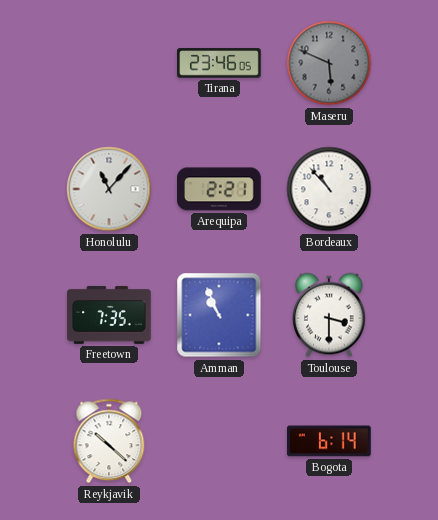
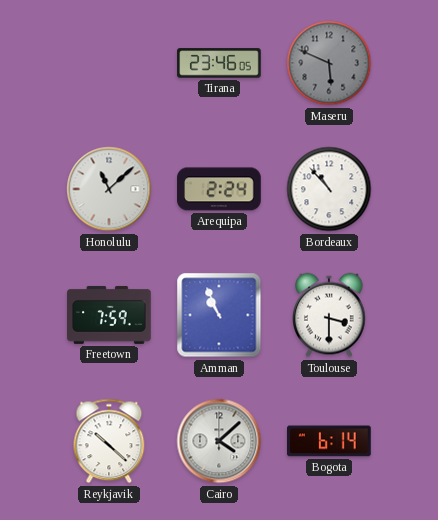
Honolulu: 11:07 -> 11:08 (109, 189)
Arequipa: 2:21 -> 2:24 (219, 189)
Freetown: 7:35 -> 7:59 (109, 315)
Cairo: none -> 4:08 (219, 441)
